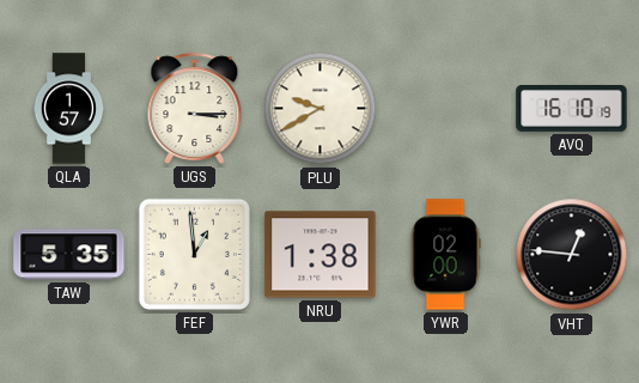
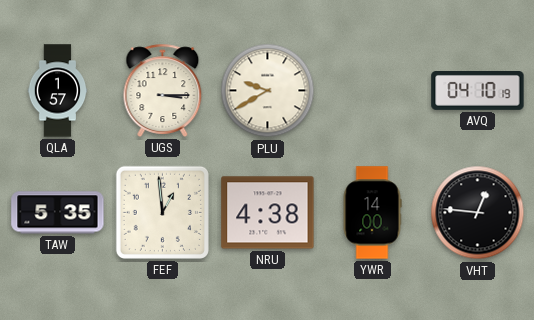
AVQ: 16:10 -> 04:10 (478, 91)
NRU: 1:38 -> 4:38 (268, 213)
YWR: 02:00 -> 14:00 (372, 213)
